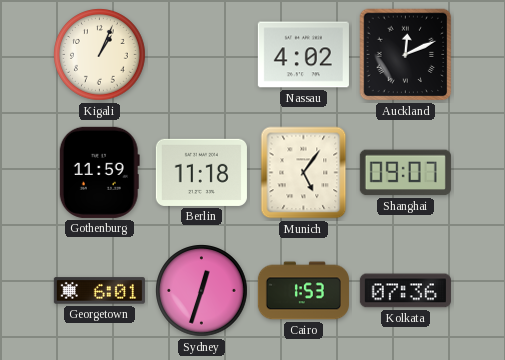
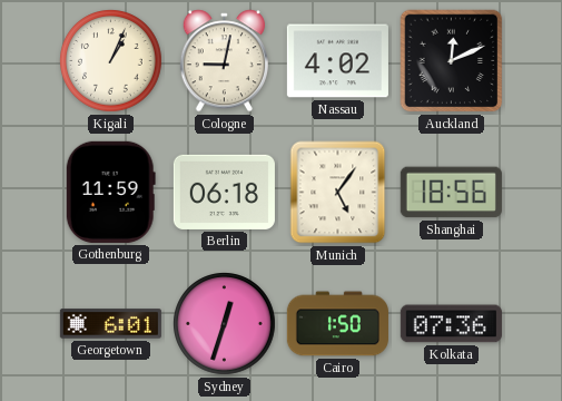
Cologne: none -> 9:02 (224, 61)
Berlin: 11:18 -> 06:18 (224, 192)
Shanghai: 09:07 -> 18:56 (451, 193)
Cairo: 1:53 -> 1:50 (337, 324)
